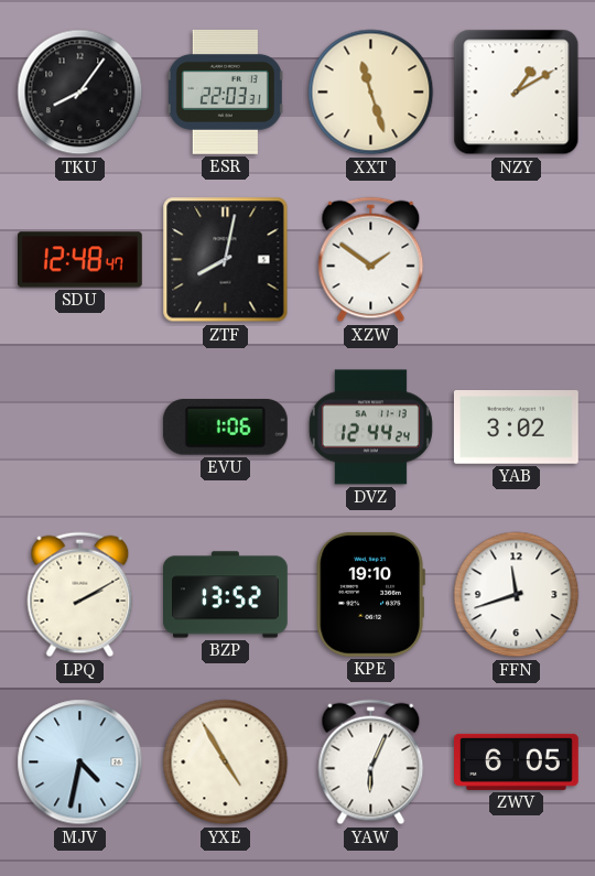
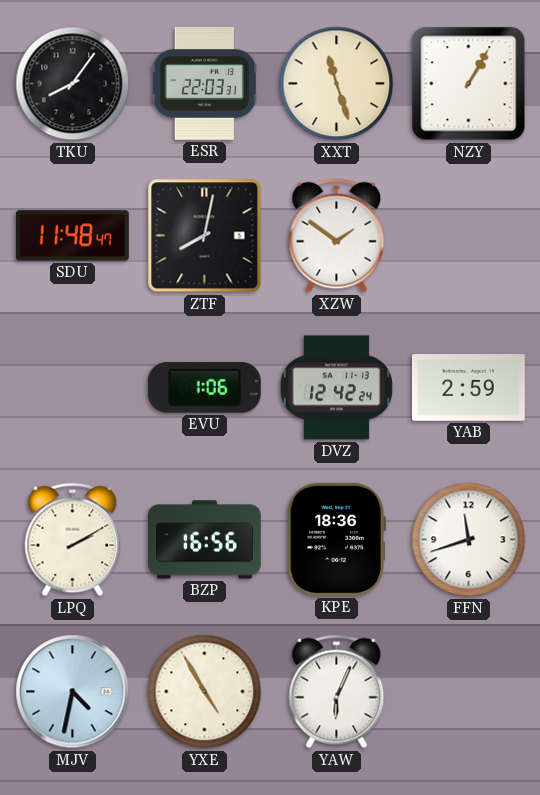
NZY: 1:10 -> 1:05 (469, 84)
SDU: 12:48 -> 11:48 (73, 236)
DVZ: 12:44 -> 12:42 (336, 388)
YAB: 3:02 -> 2:59 (468, 388)
BZP: 13:52 -> 16:56 (205, 540)
KPE: 19:10 -> 18:36 (336, 539)
ZWV: 6:05 -> none (517, 761)
